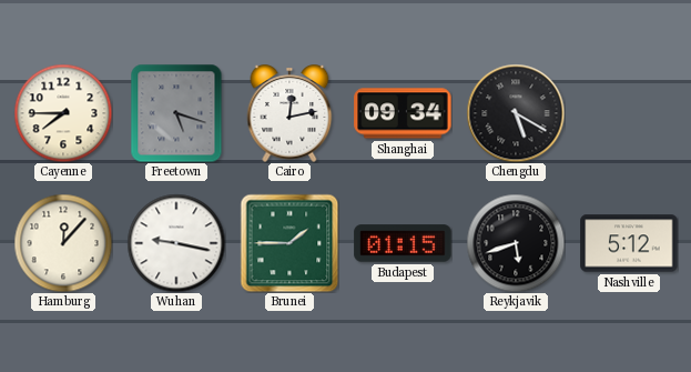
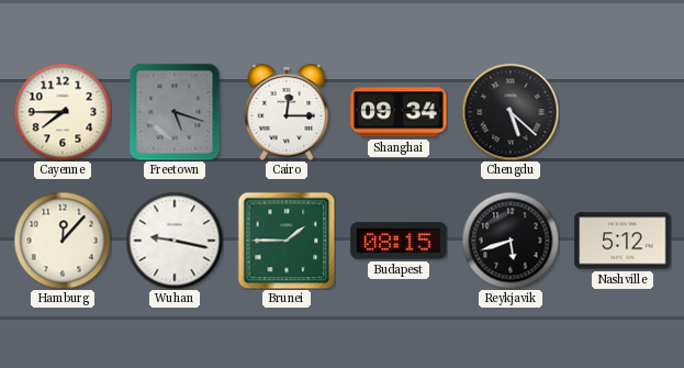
Cairo: 12:13 -> 12:15 (287, 112)
Chengdu: 5:20 -> 5:22 (511, 112)
Budapest: 01:15 -> 08:15 (399, 241)
